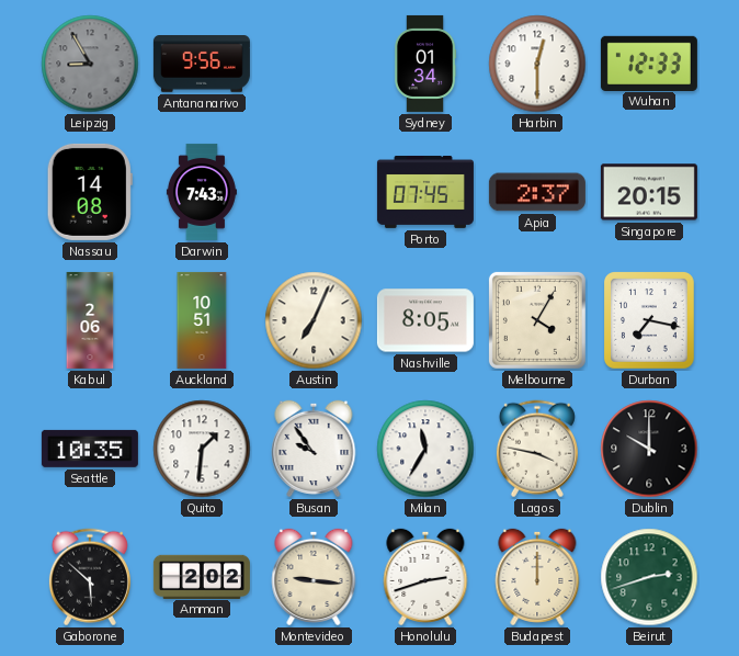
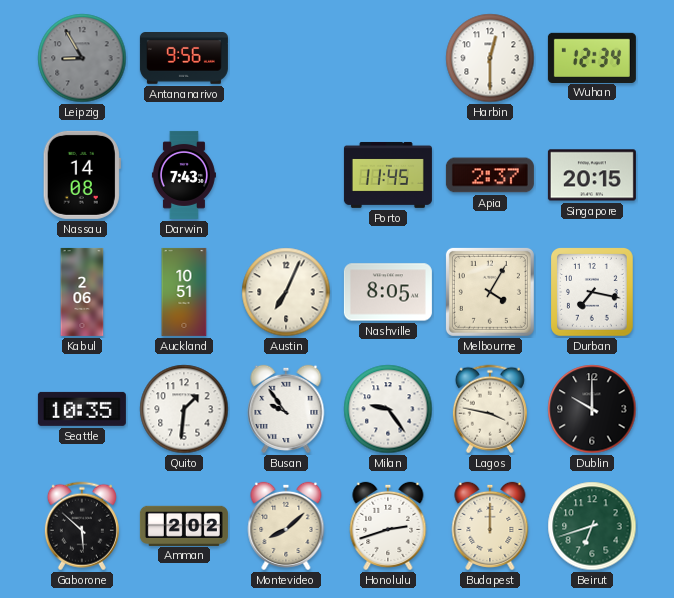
Sydney: 01:34 -> none (425, 64)
Wuhan: 12:33 -> 12:34 (592, 57)
Porto: 07:45 -> 11:45 (388, 175)
Milan: 11:35 -> 9:24 (388, 409)
Montevideo: 9:16 -> 8:08 (286, 526)
Beirut: 2:42 -> 6:42 (592, 526)
